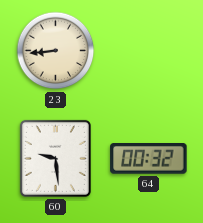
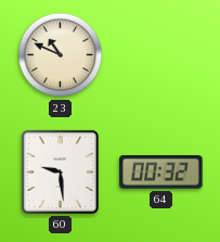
23: 8:44 -> 10:49 (61, 55)
